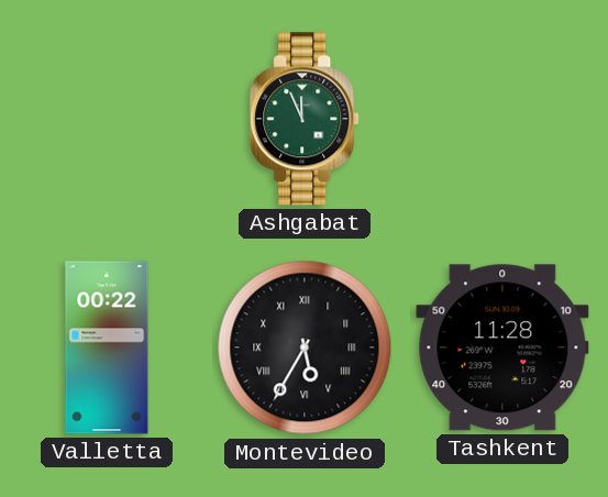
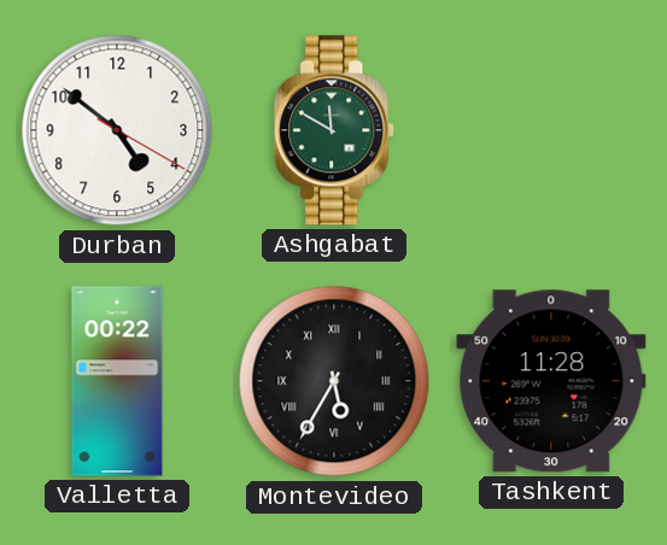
Durban: none -> 4:51 (117, 130)
Ashgabat: 11:56 -> 11:50 (335, 130)
